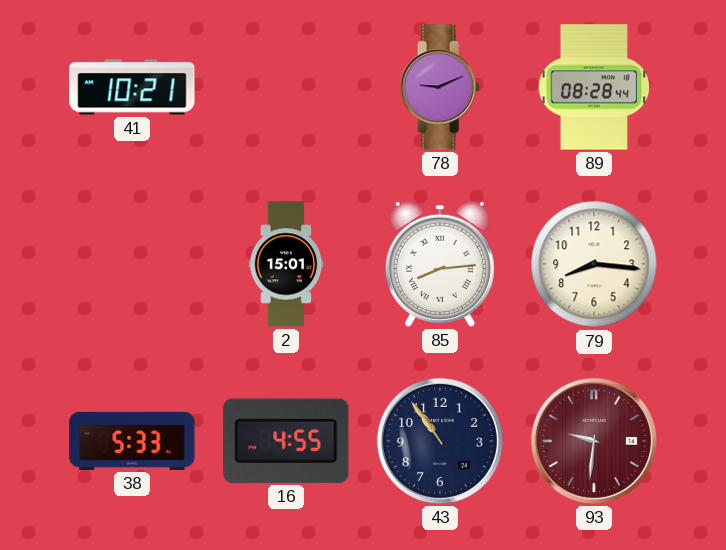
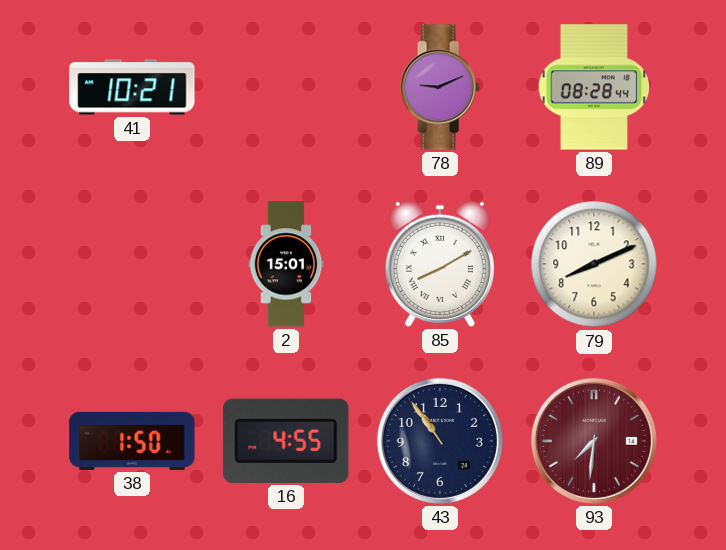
85: 8:14 -> 8:10 (440, 264)
79: 8:16 -> 8:11 (594, 264)
38: 5:33 -> 1:50 (132, 441)
93: 9:31 -> 7:31 (594, 441)
